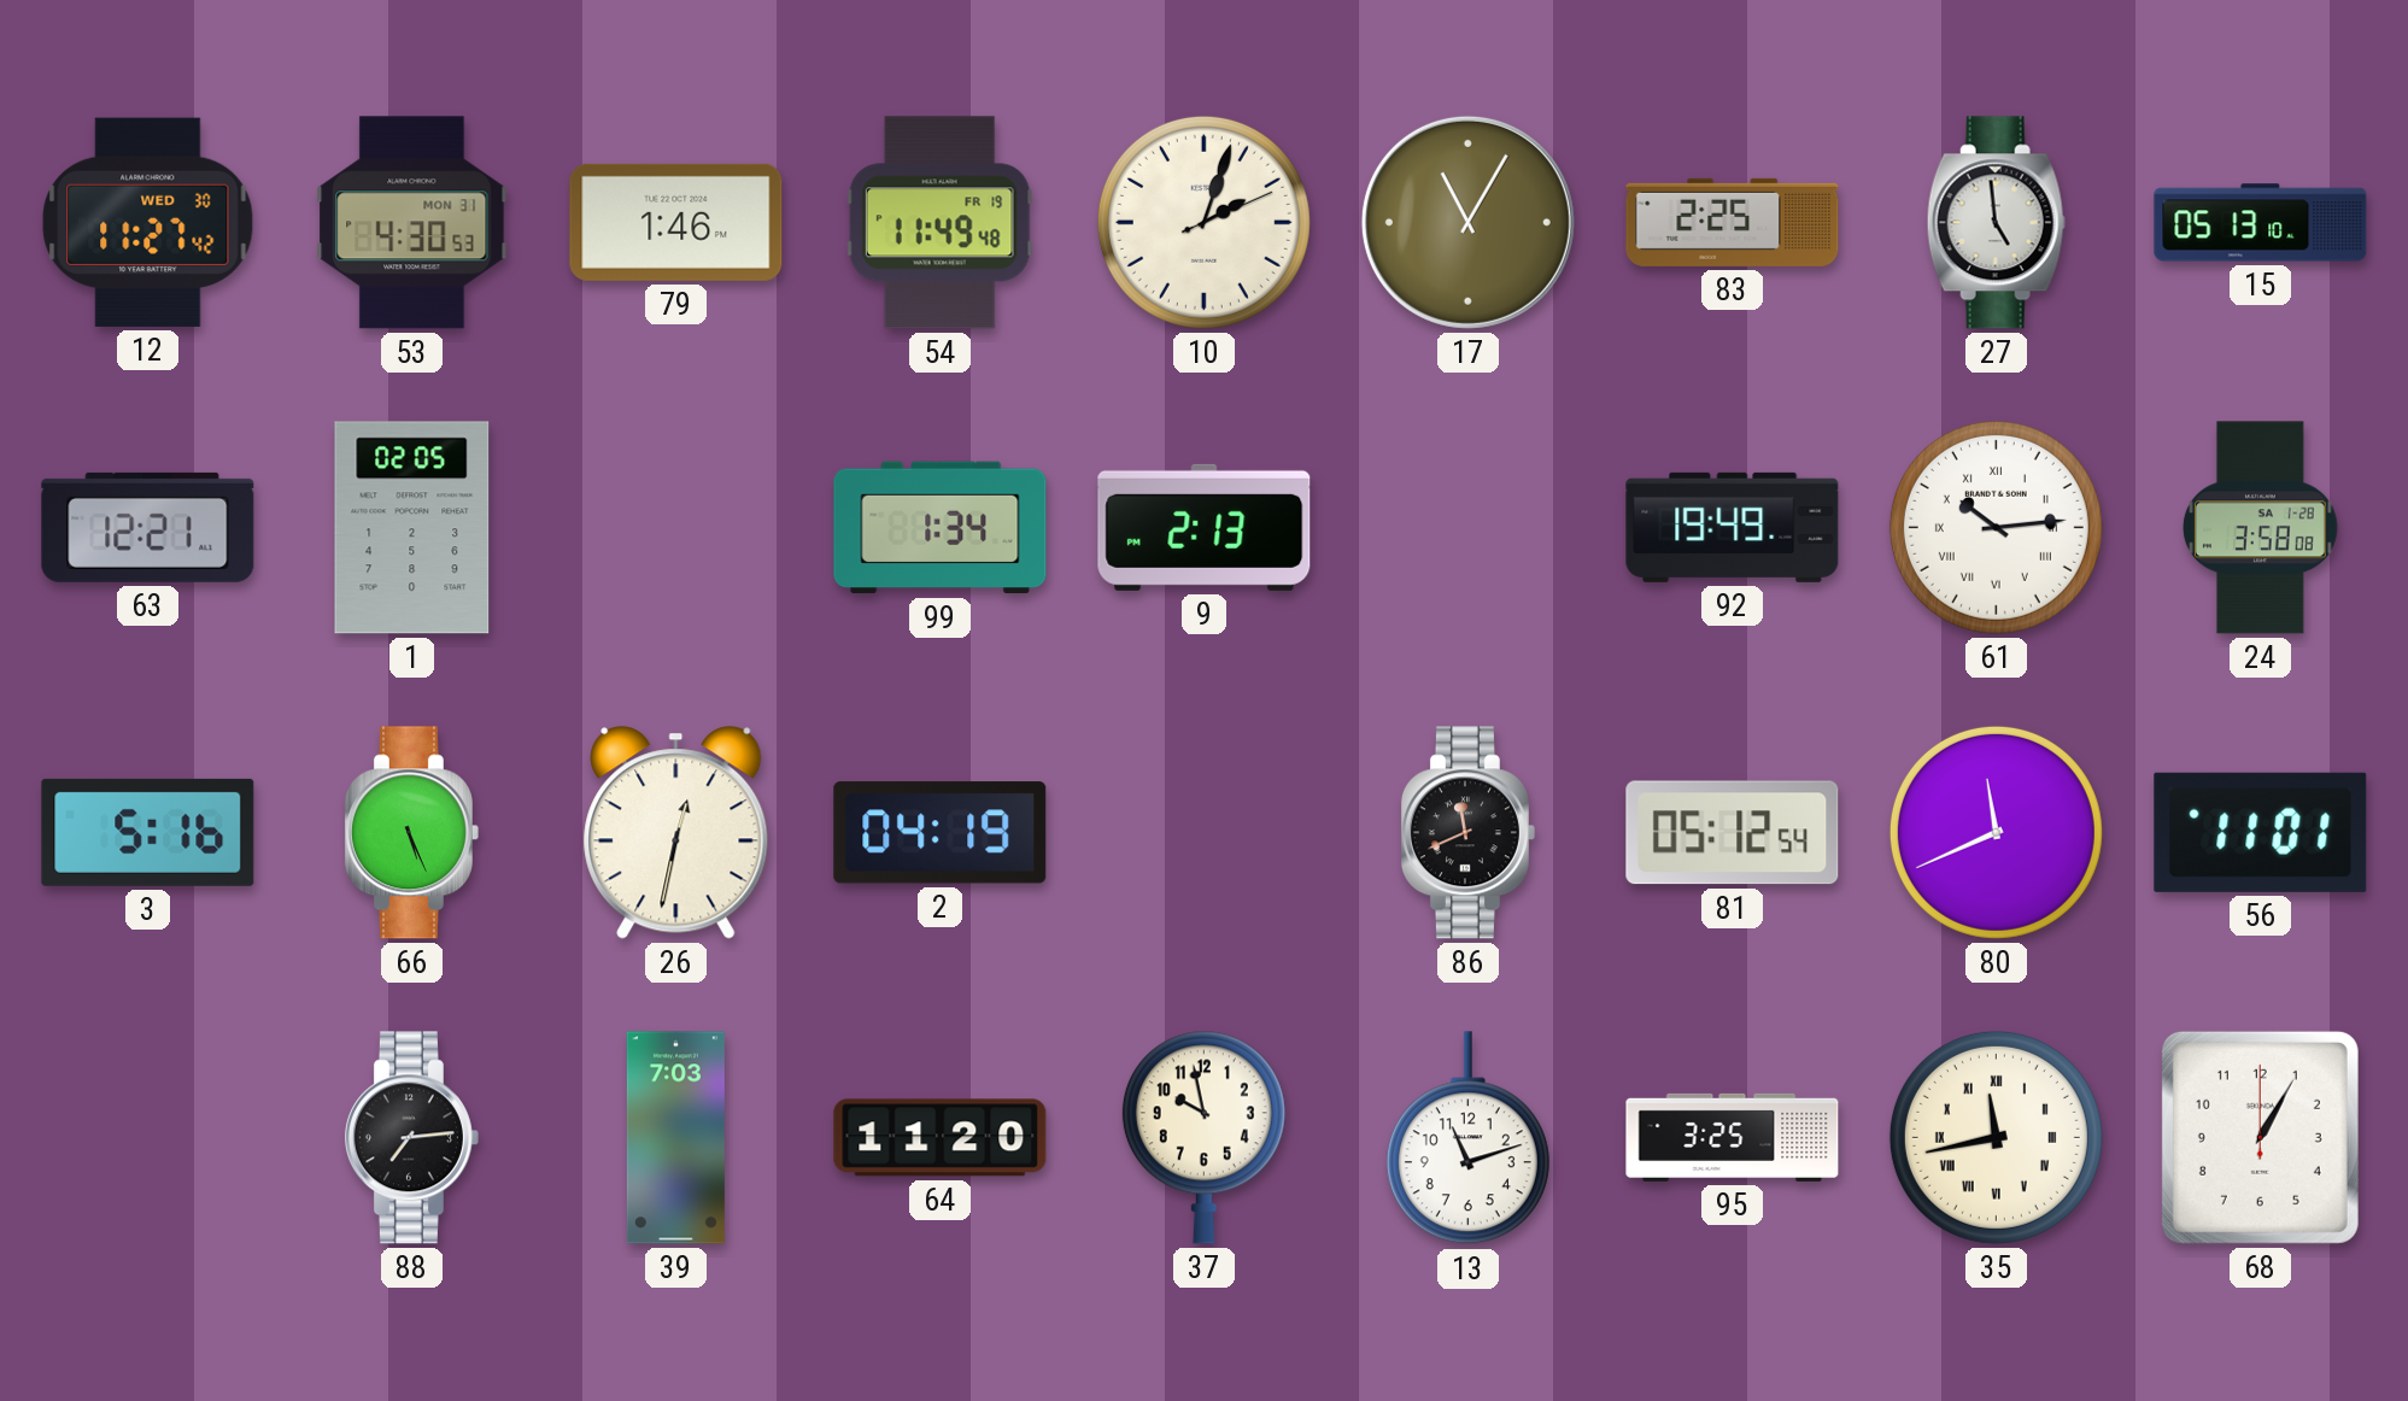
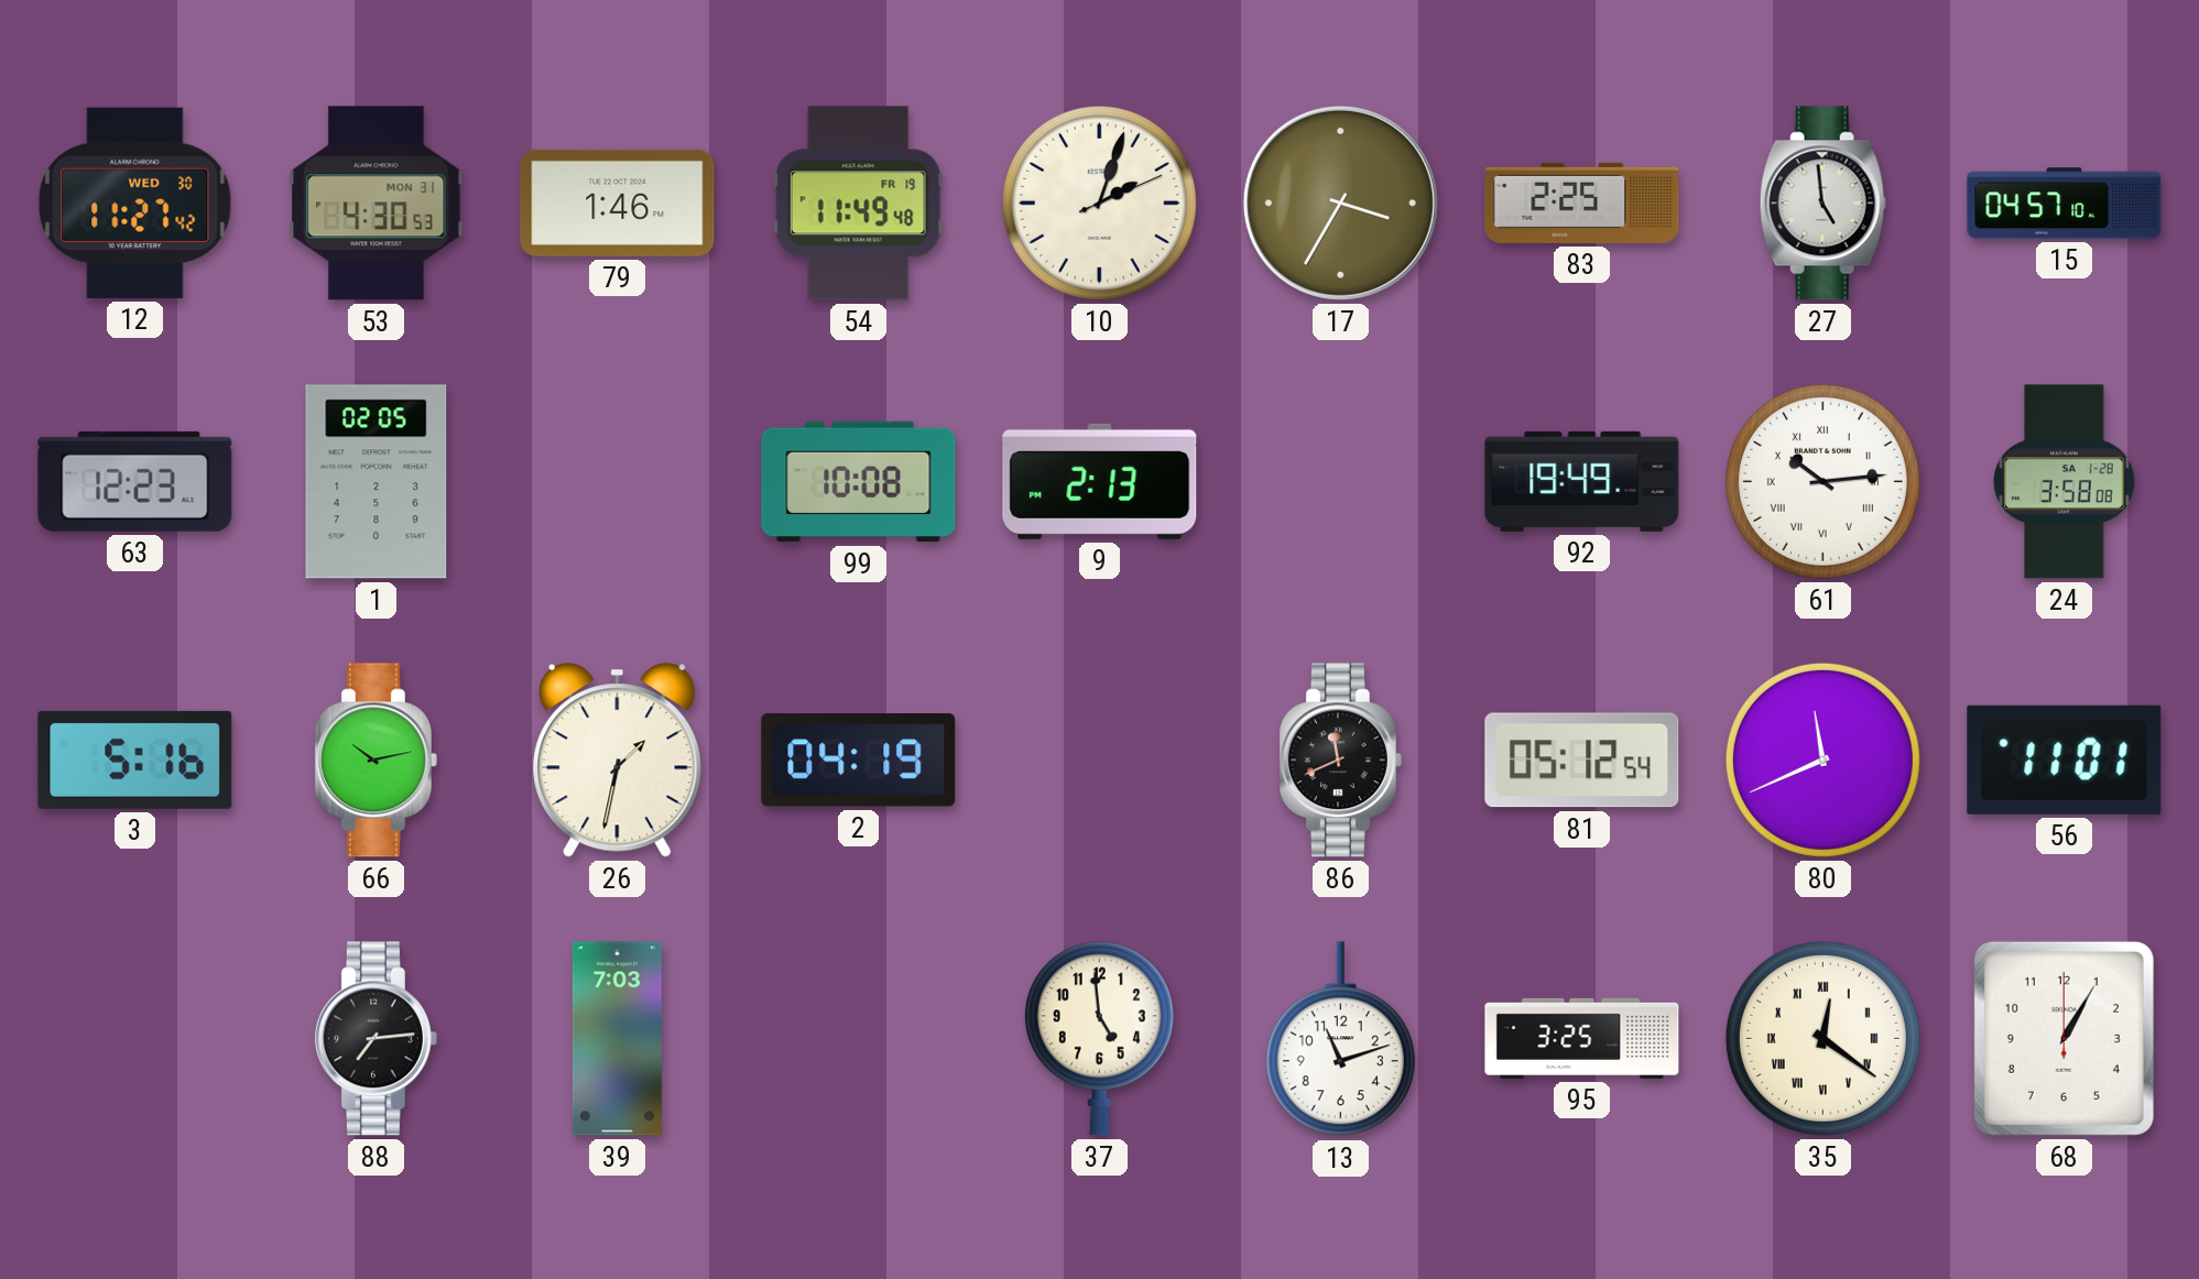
17: 11:05 -> 3:35 (1340, 203)
15: 05:13 -> 04:57 (2065, 204)
63: 12:21 -> 12:23 (135, 481)
99: 1:34 -> 10:08 (859, 482)
66: 5:26 -> 10:13 (375, 761)
26: 12:32 -> 1:32 (618, 761)
64: 11:20 -> none (941, 1138)
37: 9:58 -> 4:59 (1099, 1038)
35: 11:43 -> 12:21 (1822, 1038)
